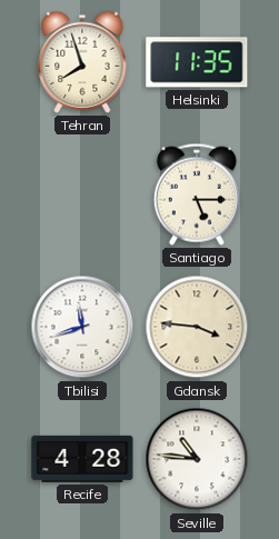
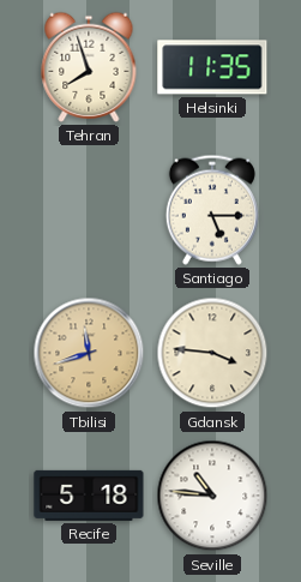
Tbilisi dial: white -> champagne (89, 353)
Recife: 4:28 -> 5:18 (89, 496)
